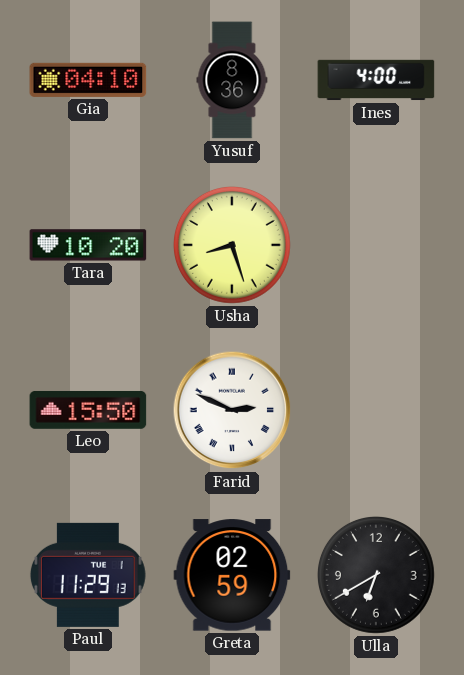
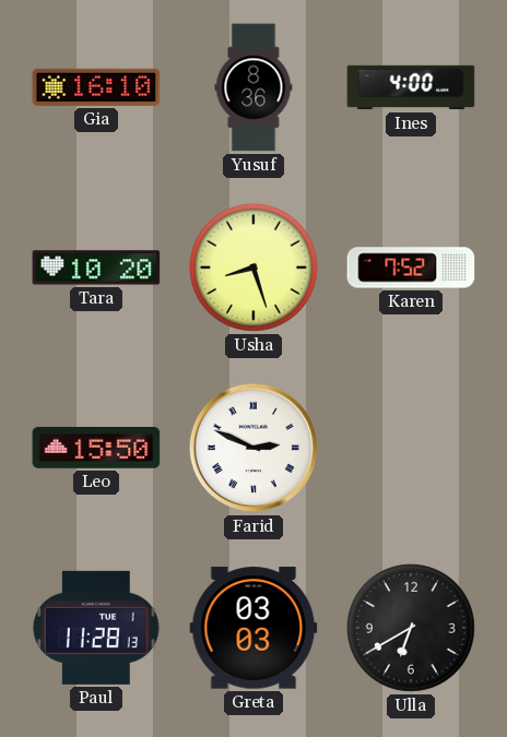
Gia: 04:10 -> 16:10 (96, 87)
Karen: none -> 7:52 (411, 268)
Paul: 11:29 -> 11:28 (96, 628)
Greta: 02:59 -> 03:03 (253, 628)
